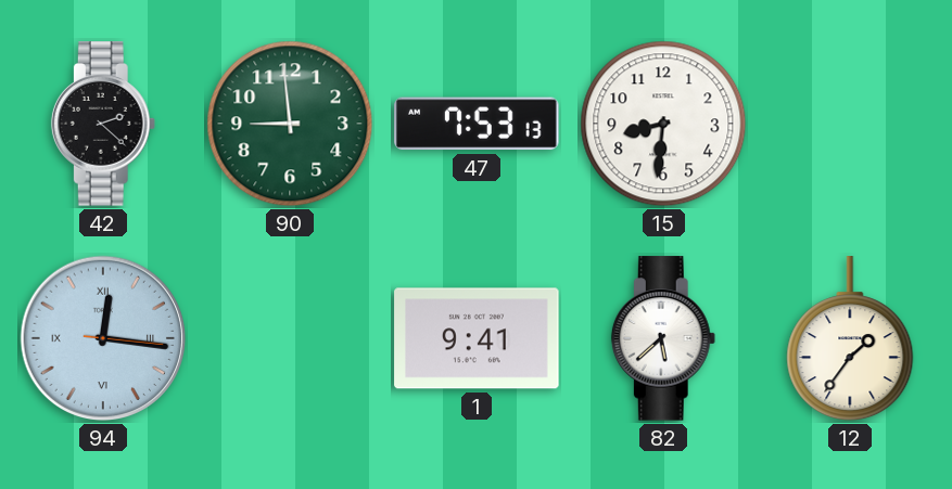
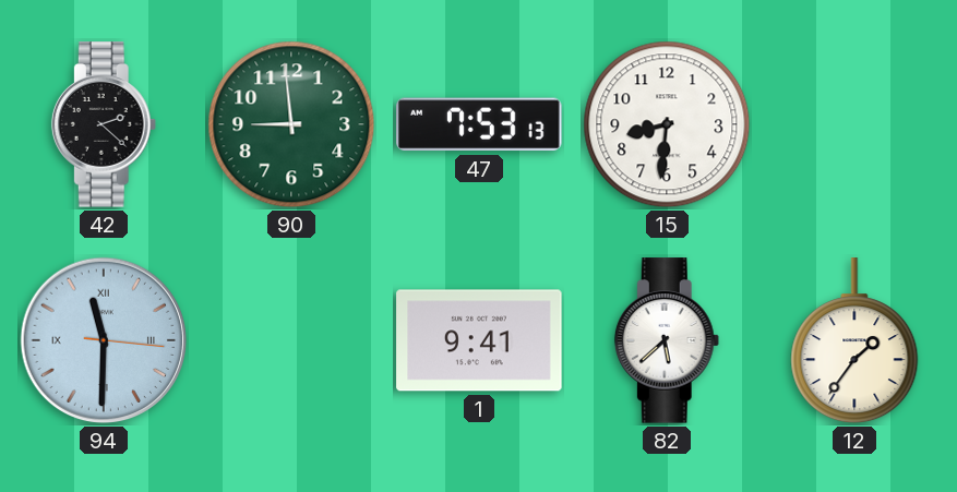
94: 12:16 -> 11:30 (104, 340)
